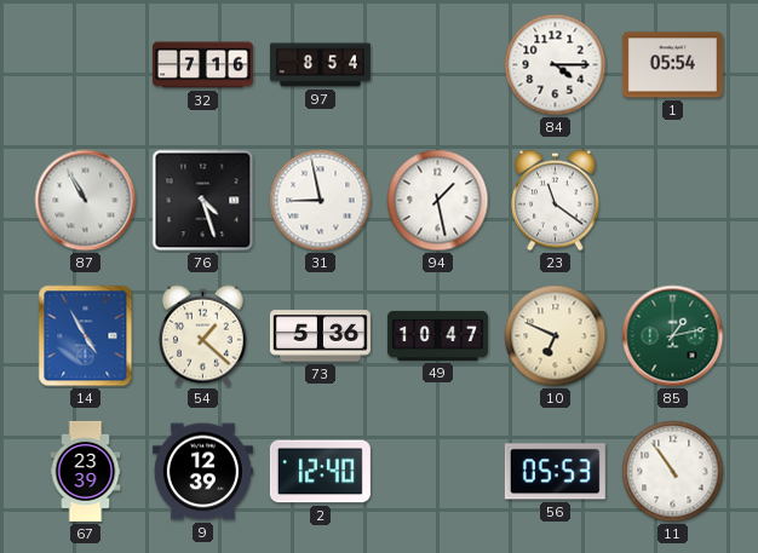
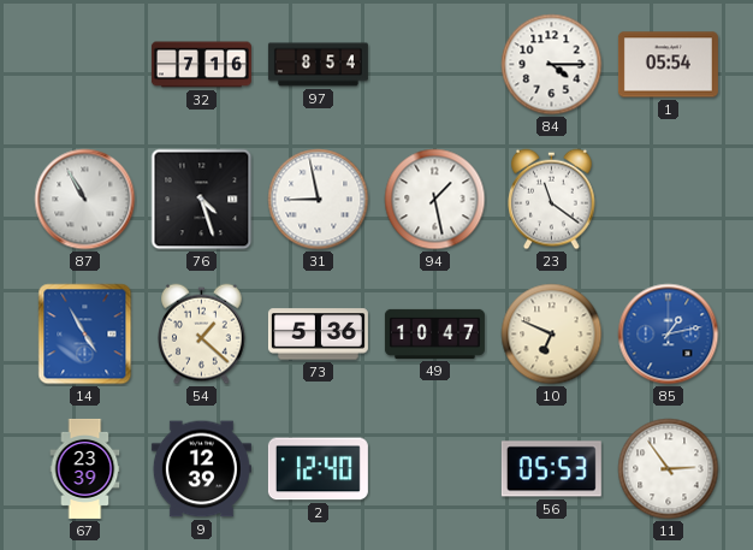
85 dial: green -> blue (669, 335)
11: 10:54 -> 2:54 (669, 469)
